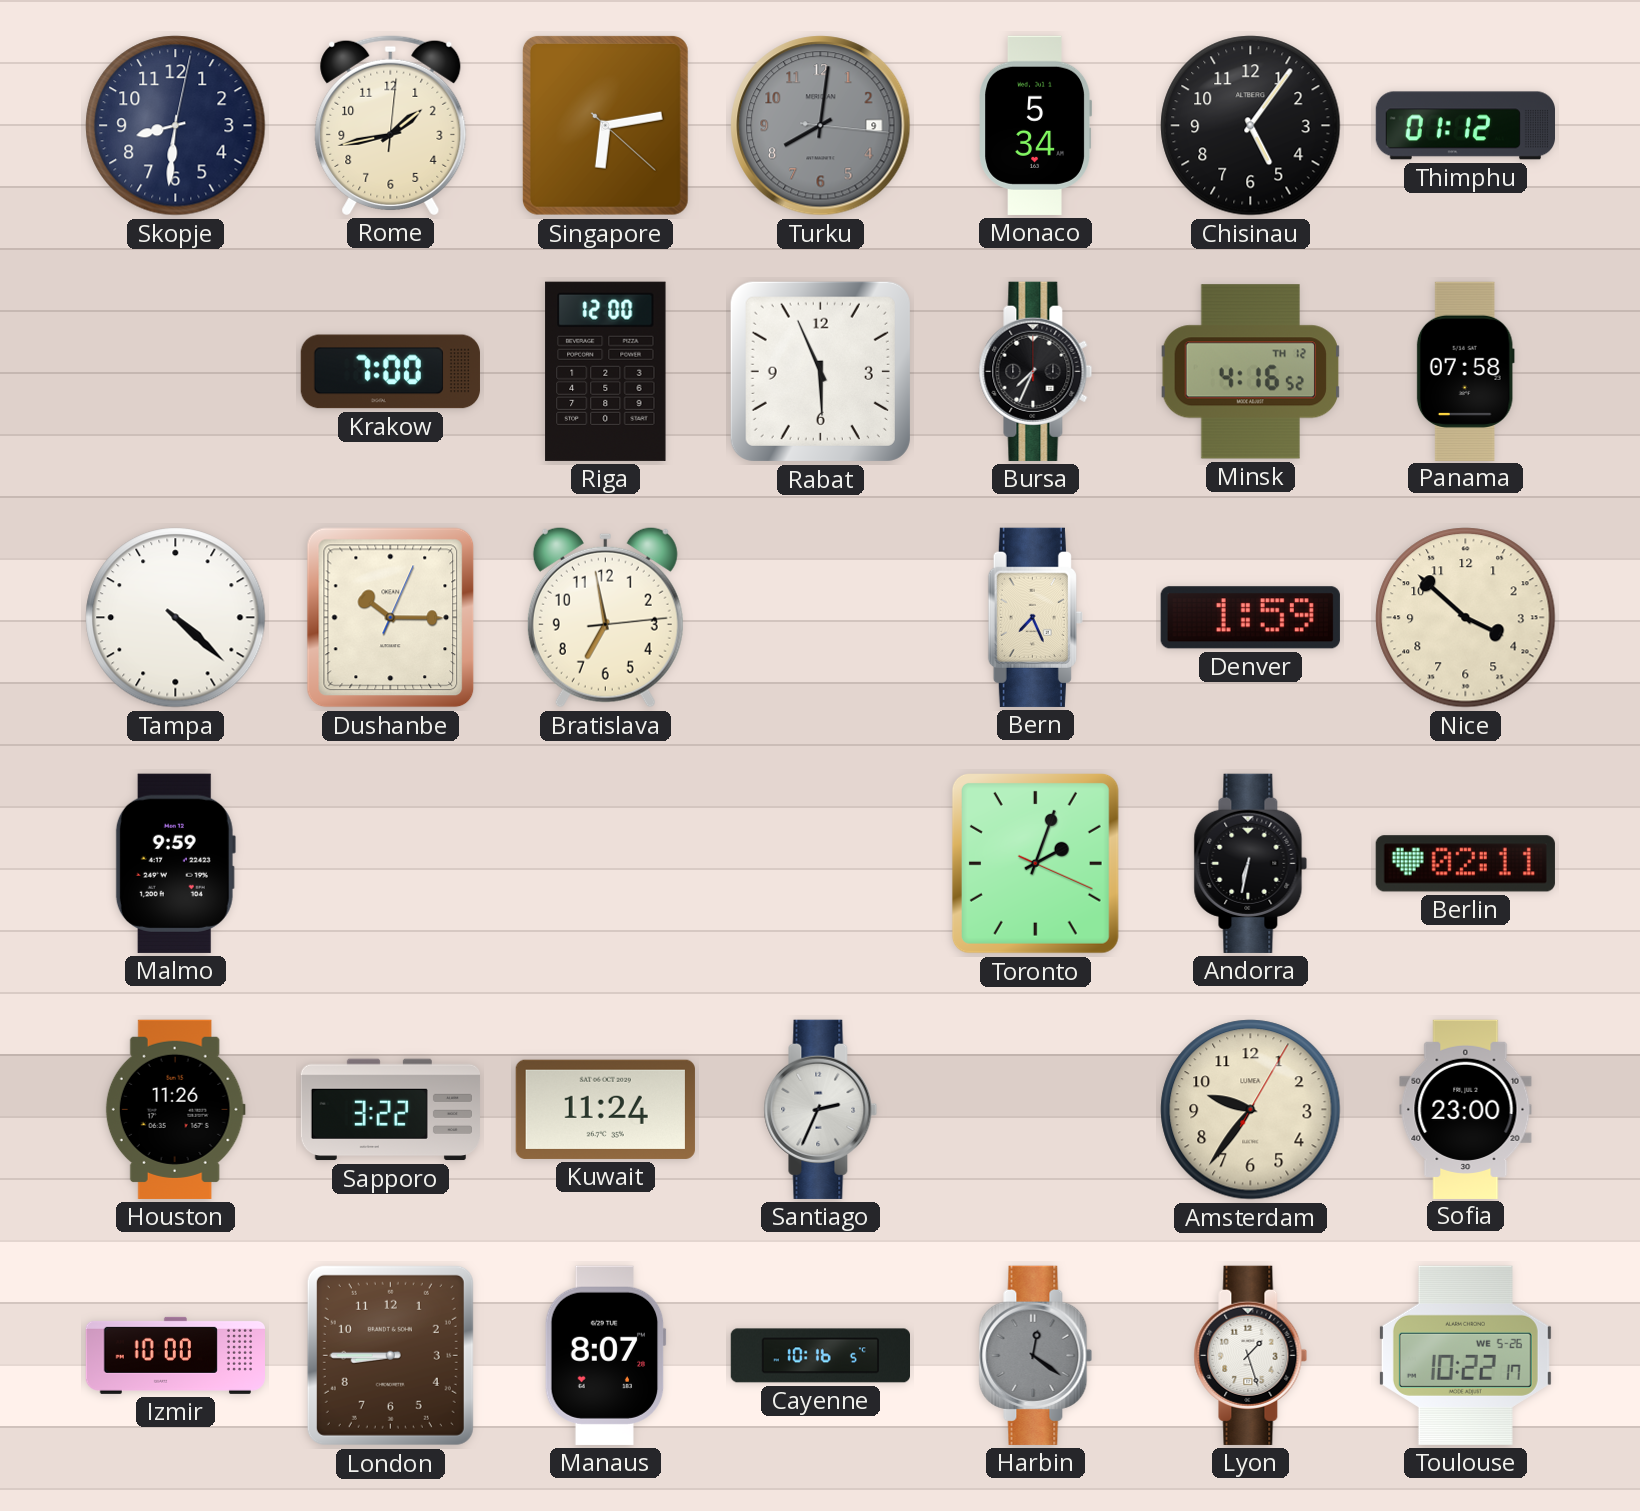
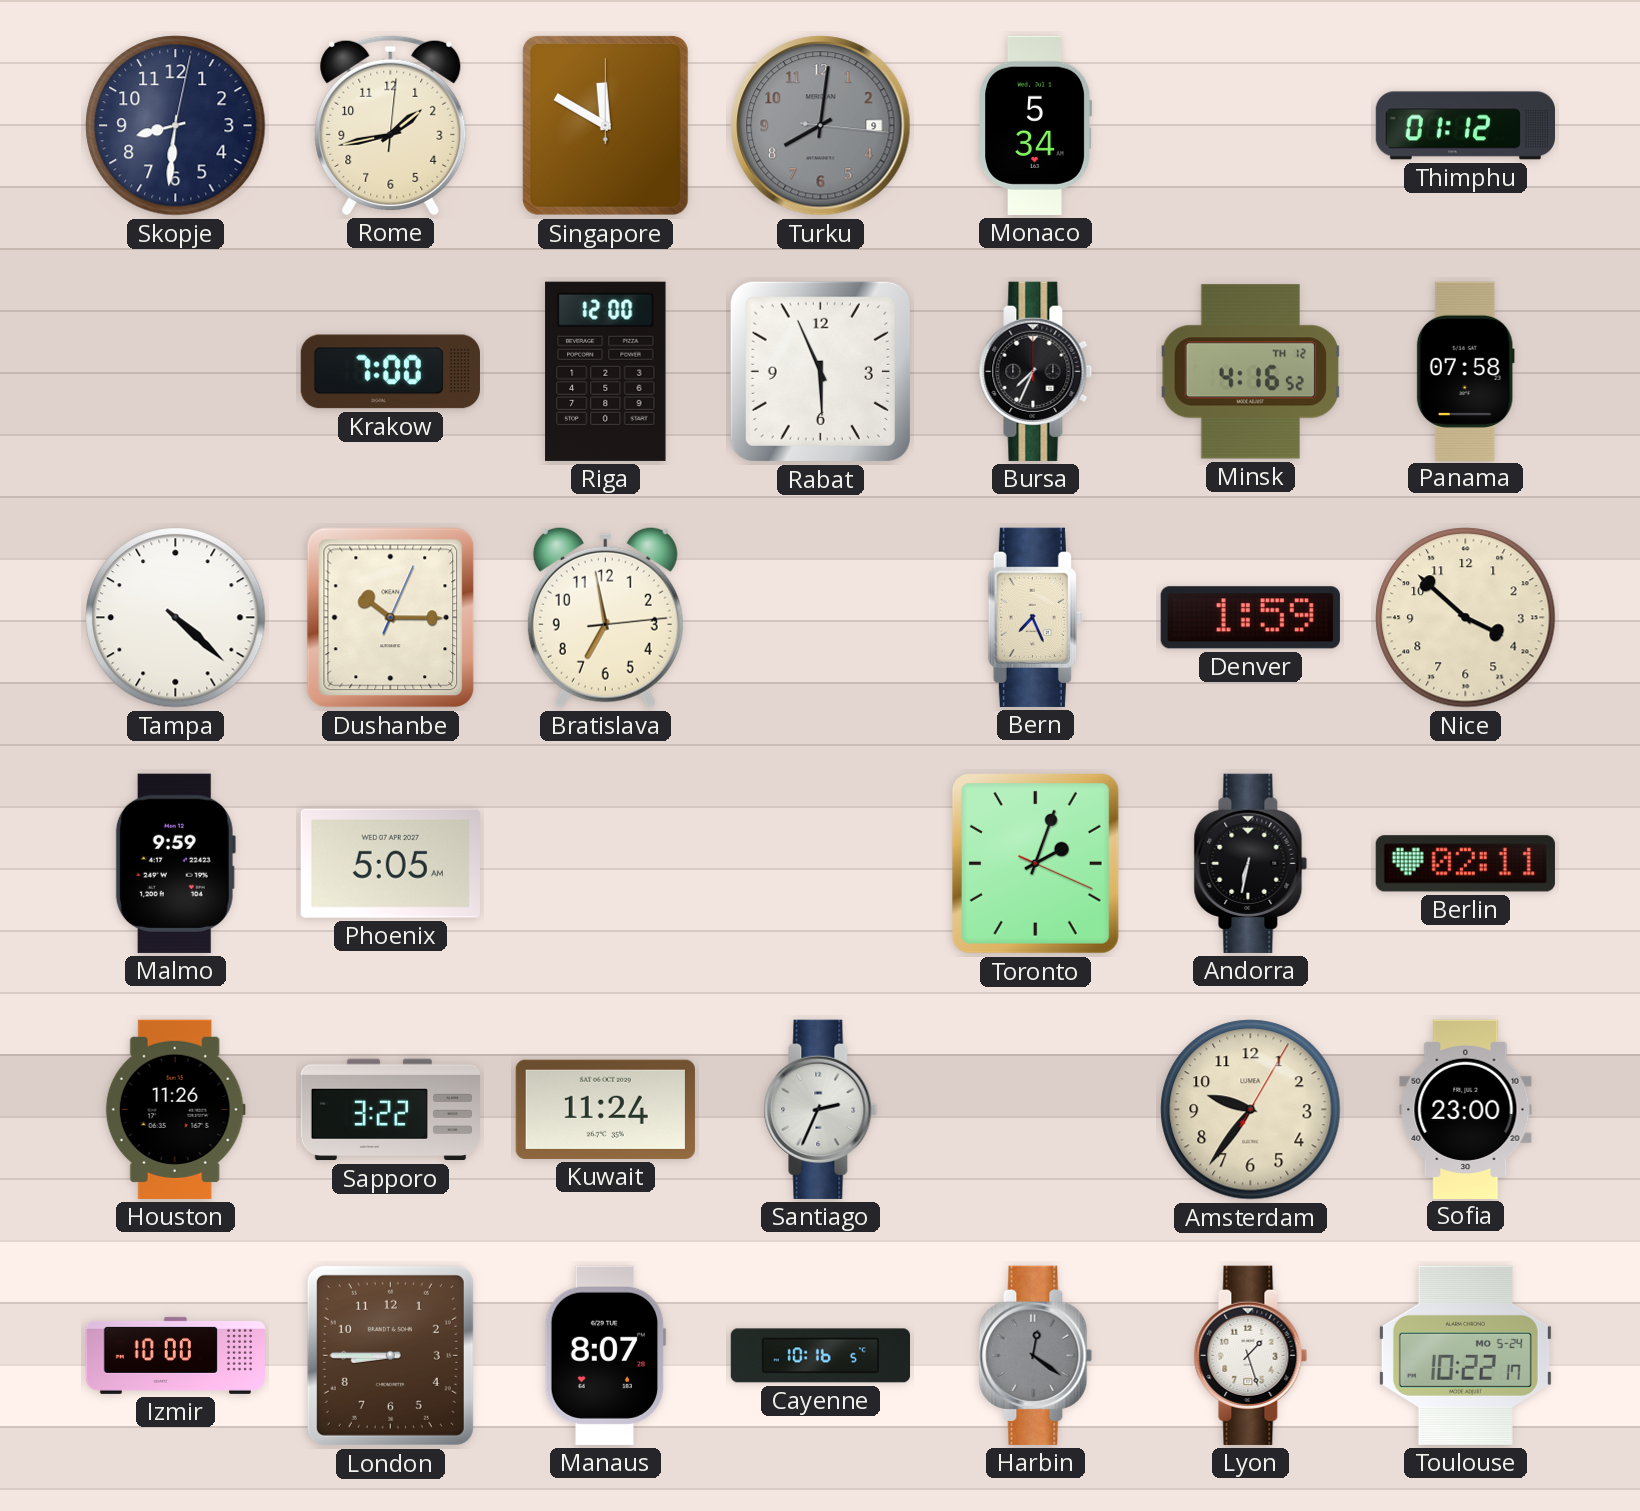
Singapore: 6:13 -> 11:50 (605, 125)
Chisinau: 5:06 -> none (1251, 126)
Phoenix: none -> 5:05 (390, 863)
Toulouse date: WE 5-26 -> MO 5-24 (1465, 1355)
